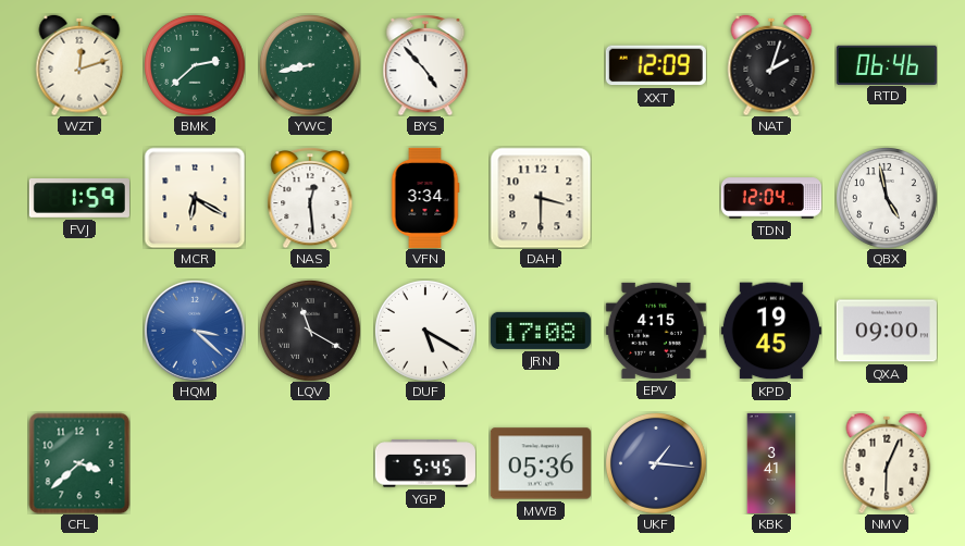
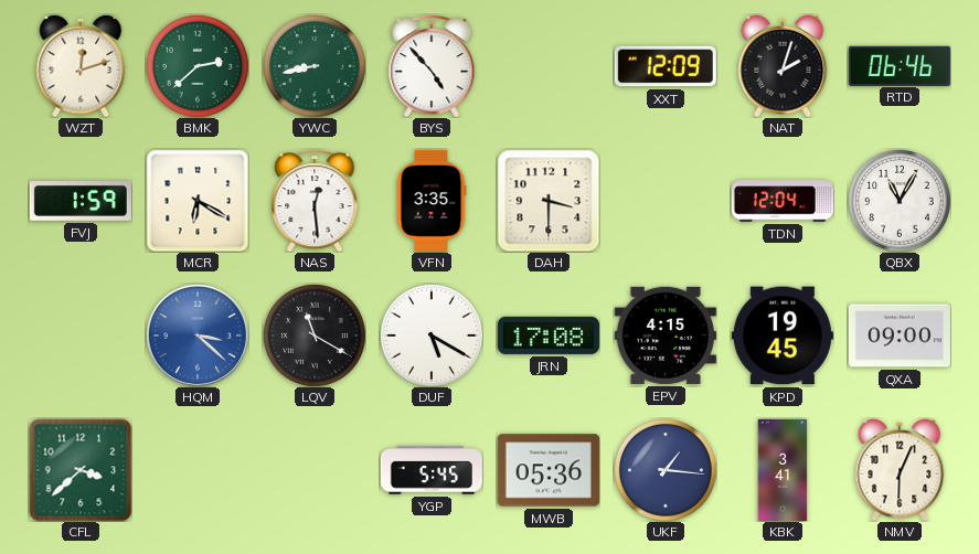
VFN: 3:34 -> 3:35 (432, 201)
QBX: 4:58 -> 11:05 (900, 201)
